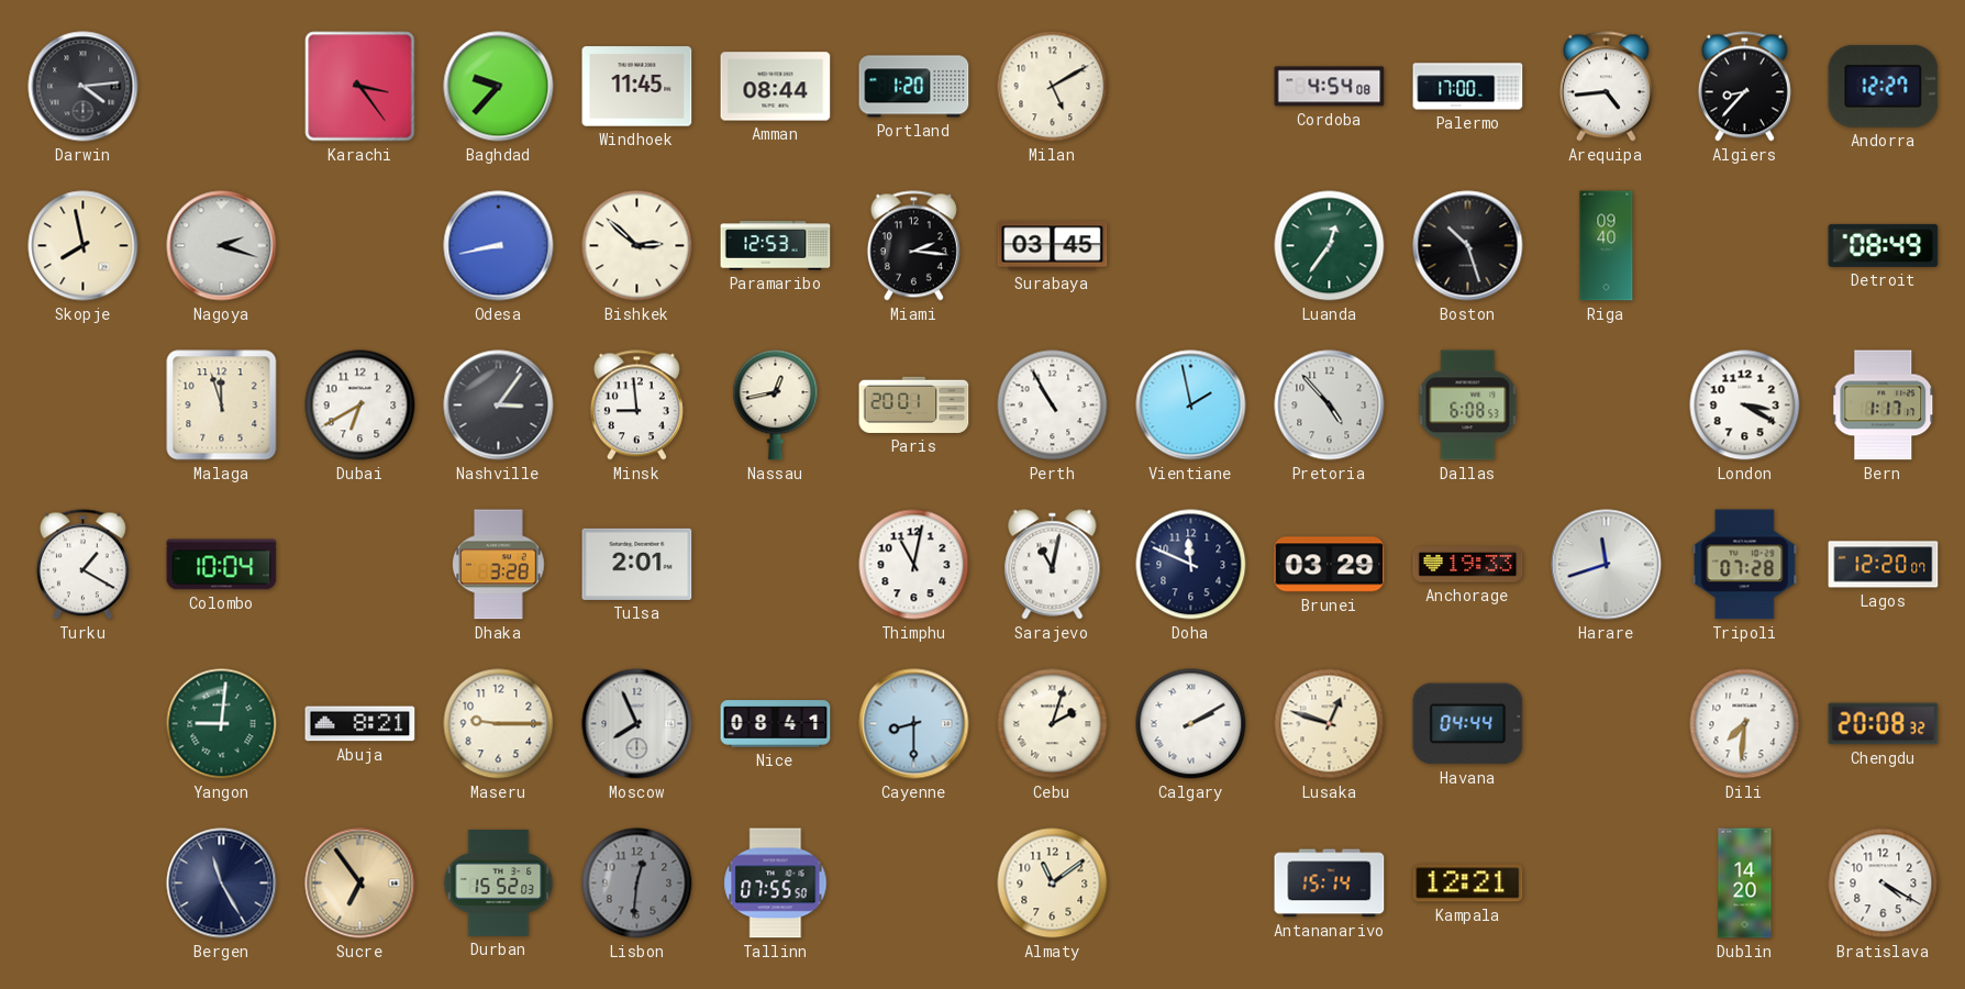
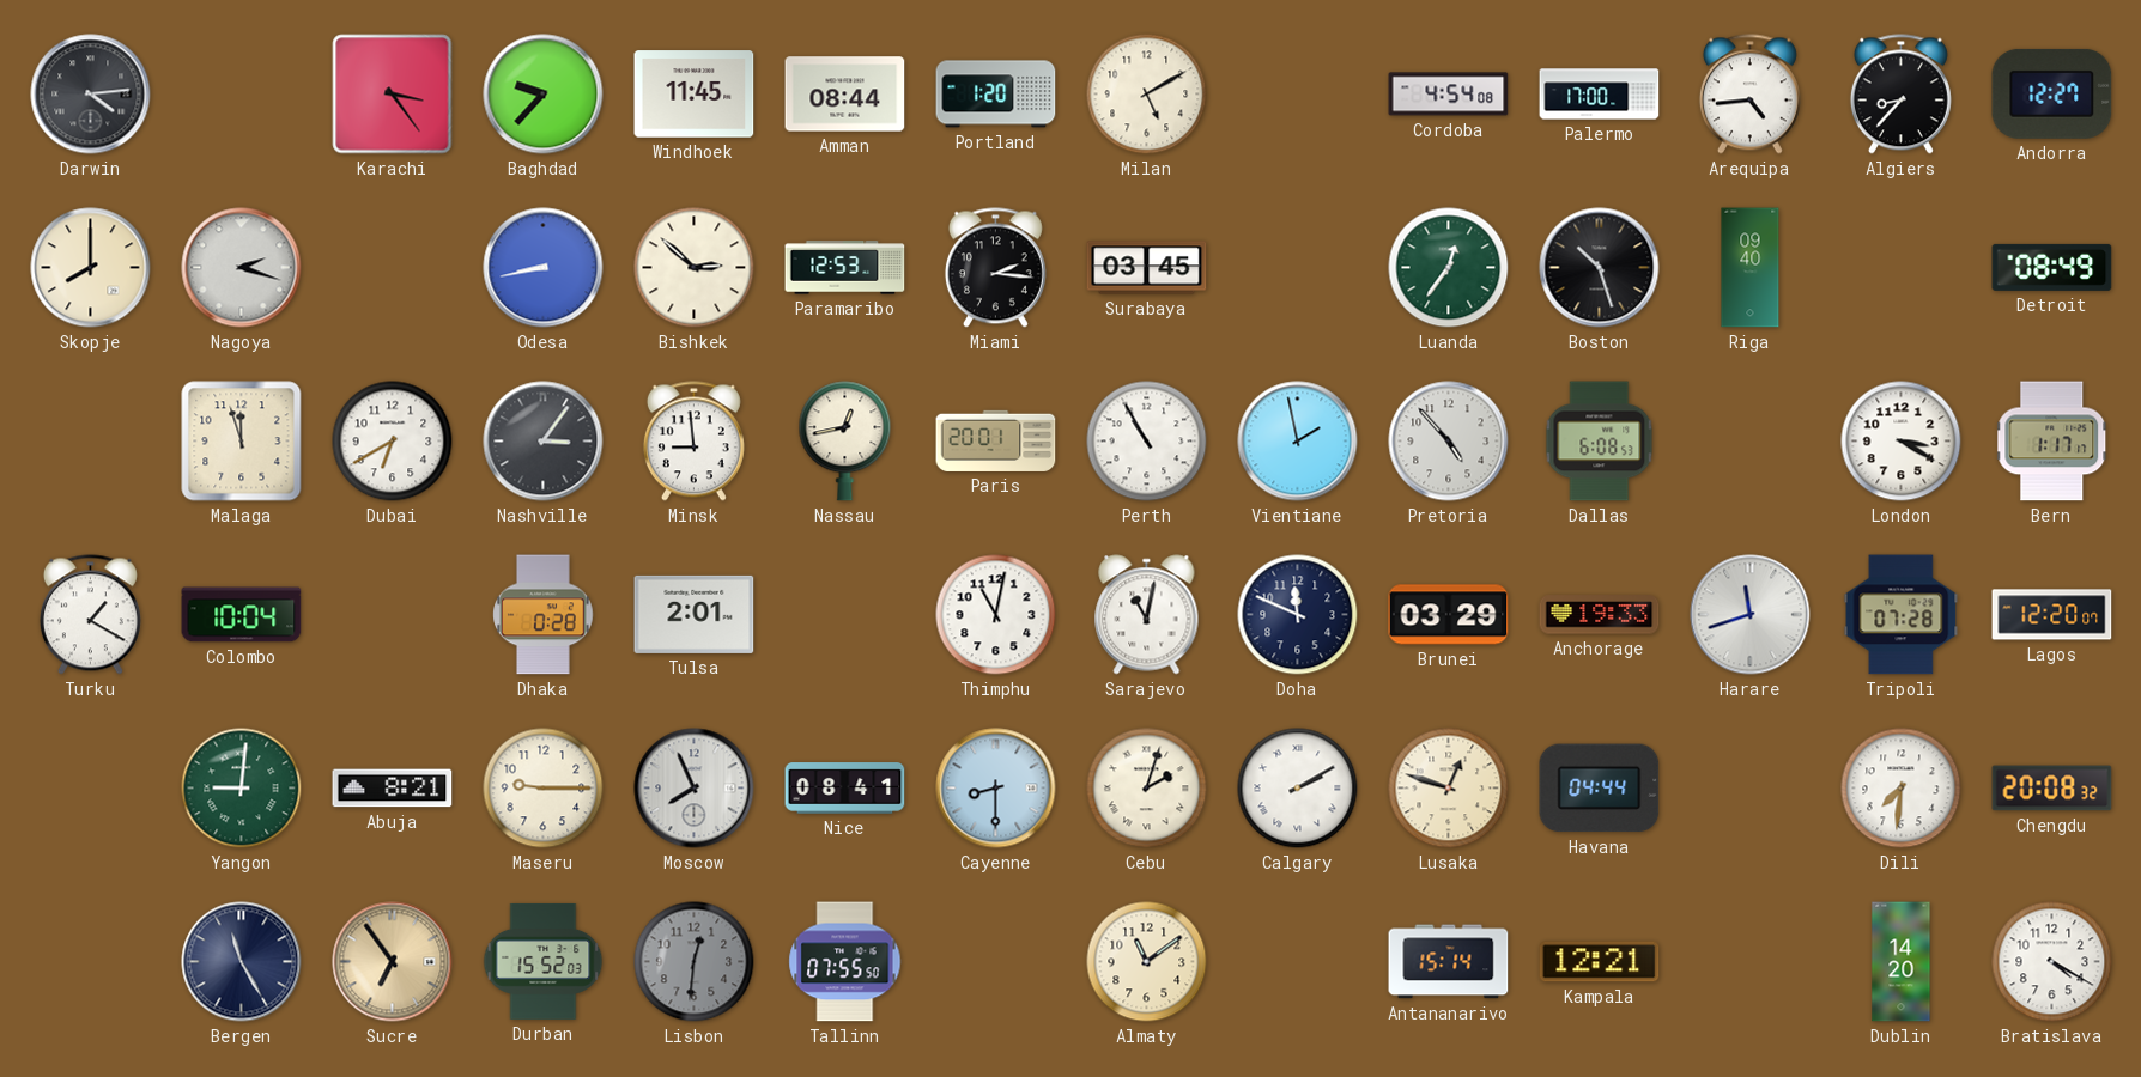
Skopje: 7:58 -> 8:00 (91, 268)
Dhaka: 3:28 -> 0:28 (544, 615)
